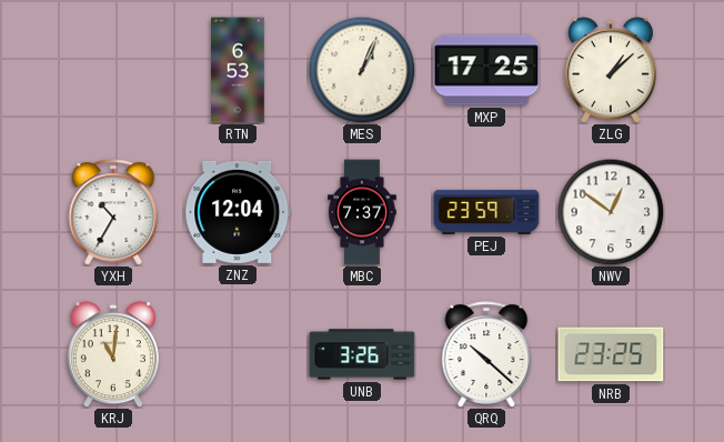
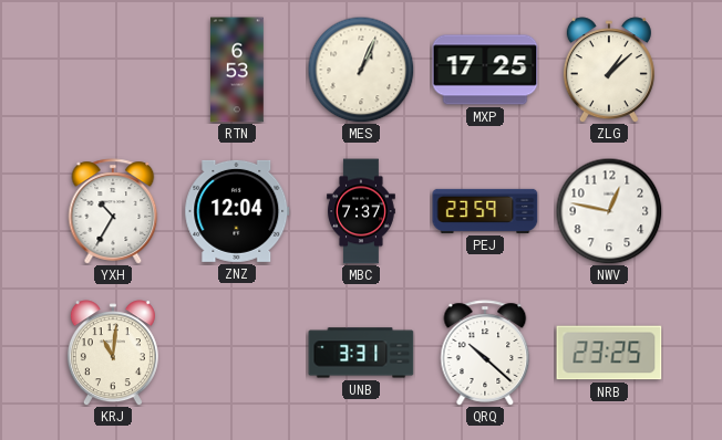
NWV: 12:51 -> 12:47 (609, 211)
UNB: 3:26 -> 3:31 (361, 353)
